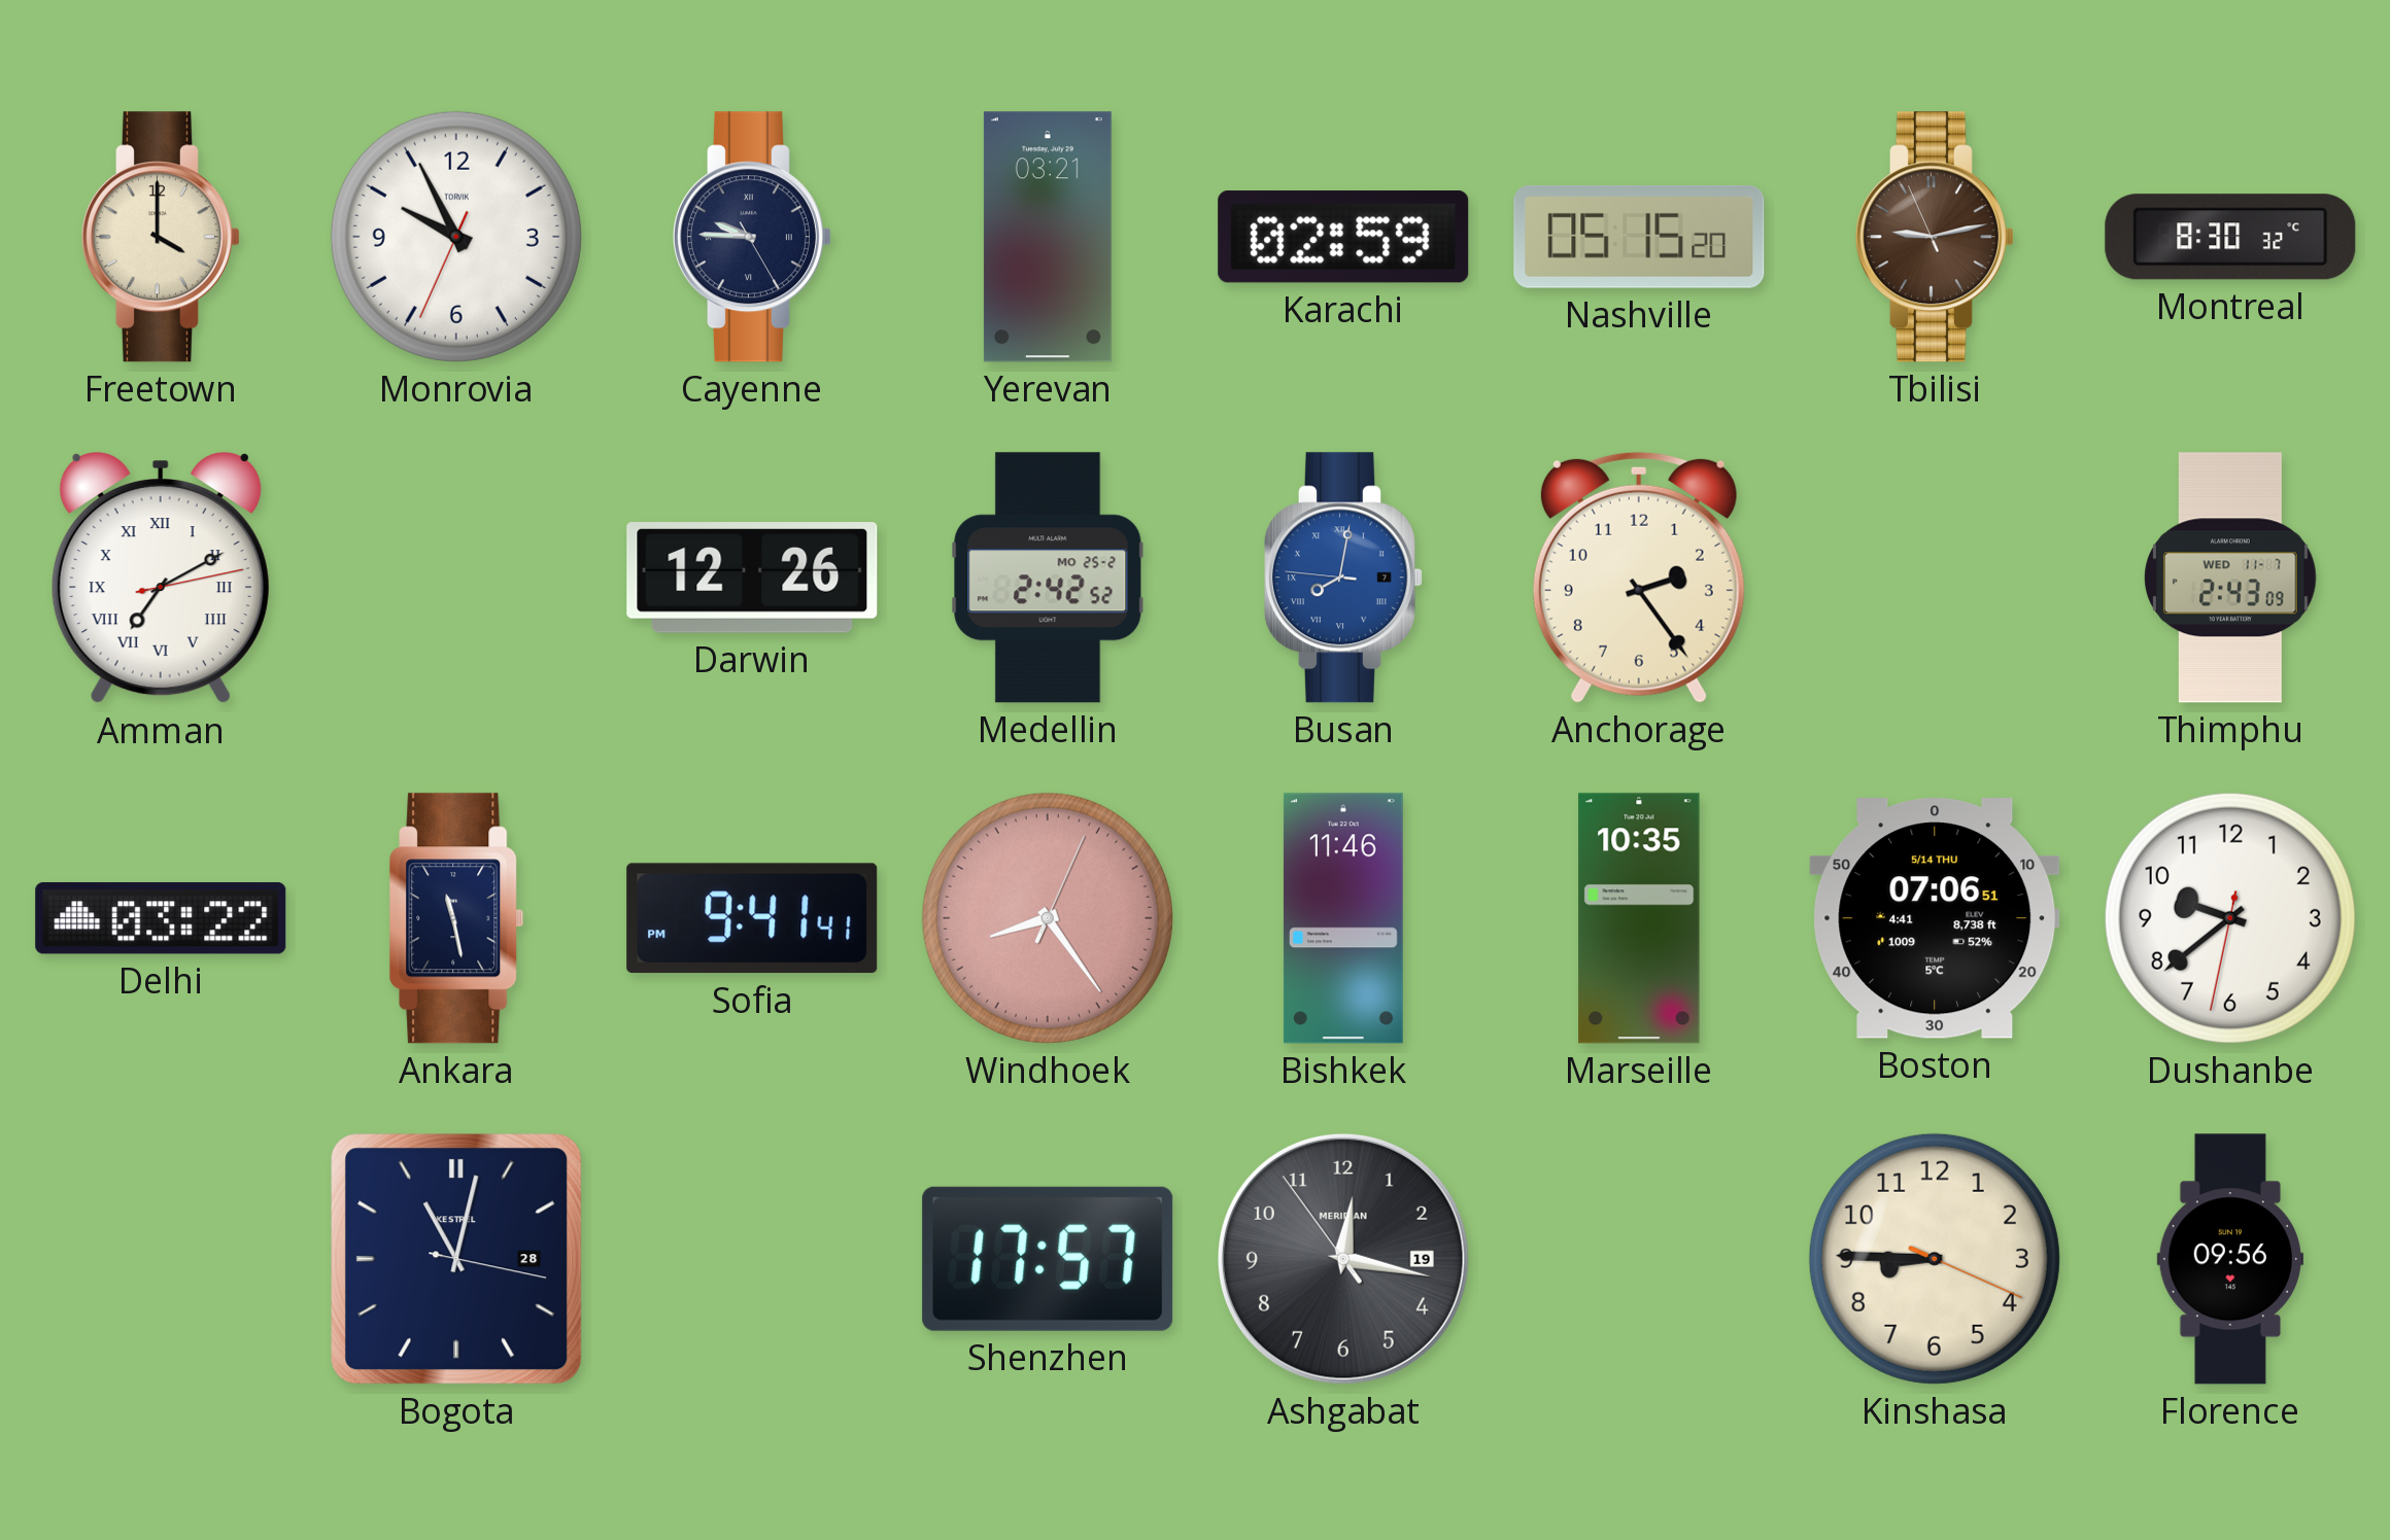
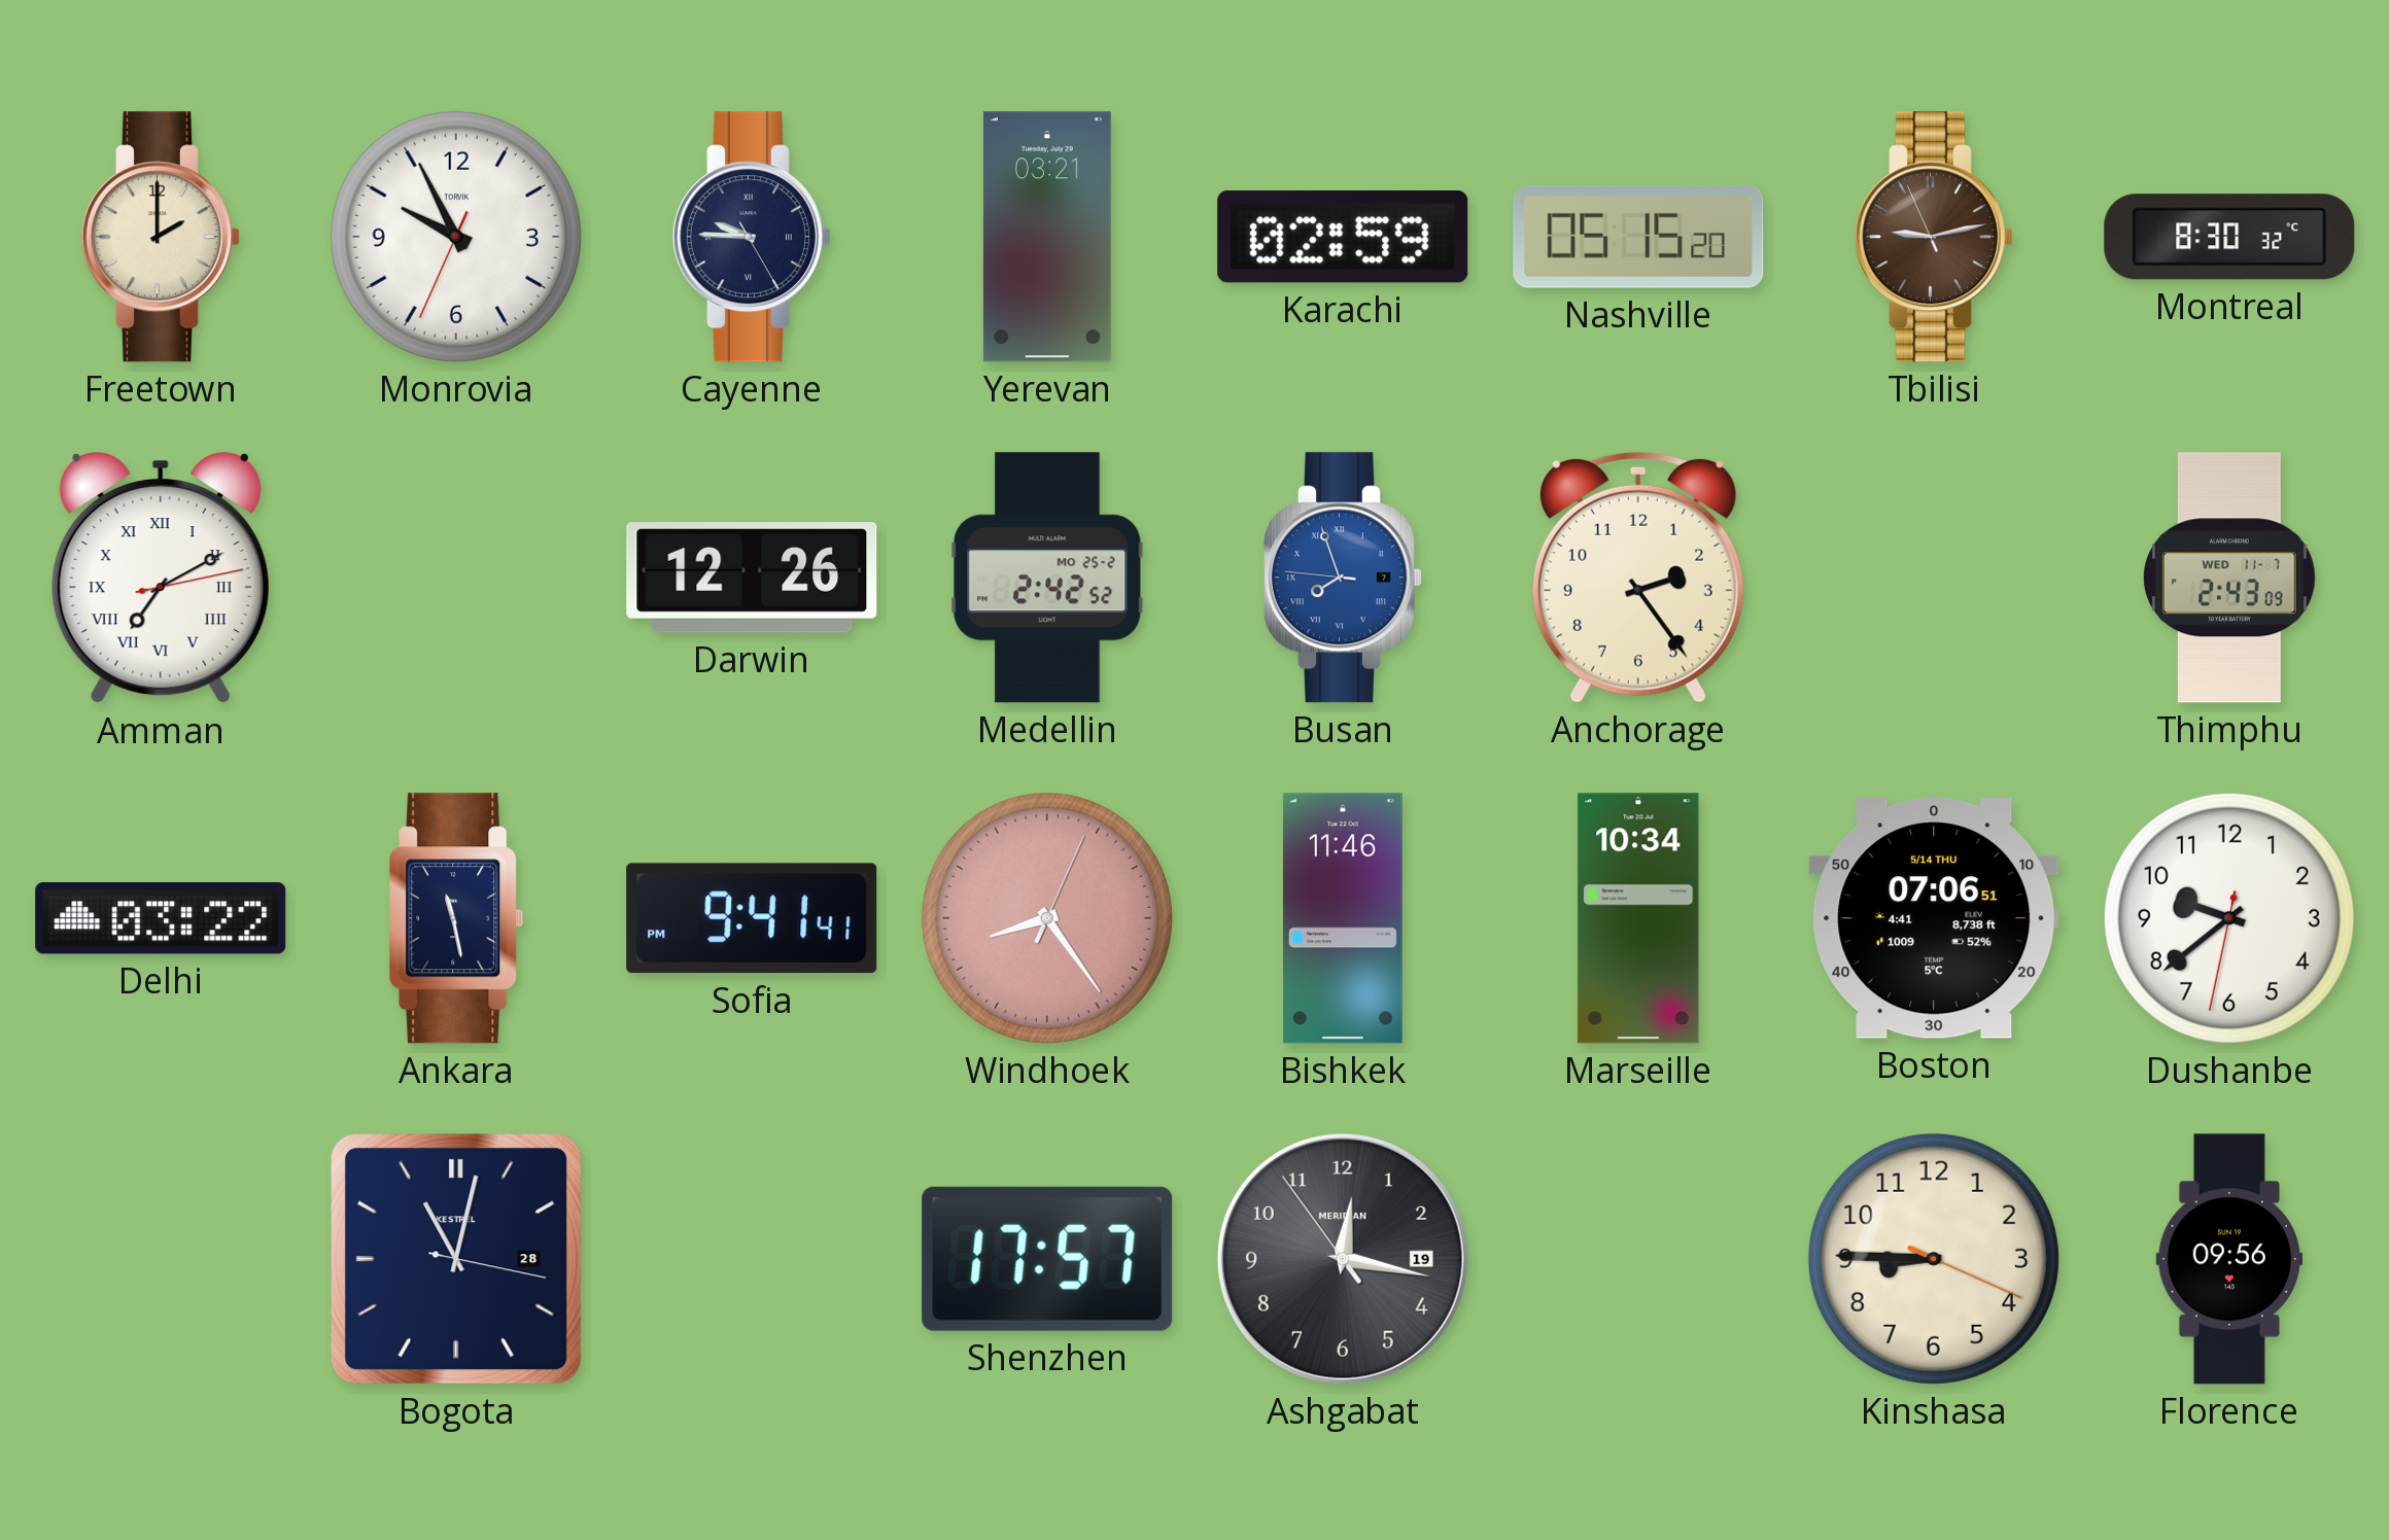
Freetown: 4:00 -> 2:00 (161, 237)
Busan: 8:01 -> 7:56 (1343, 577)
Marseille: 10:35 -> 10:34 (1638, 918)
